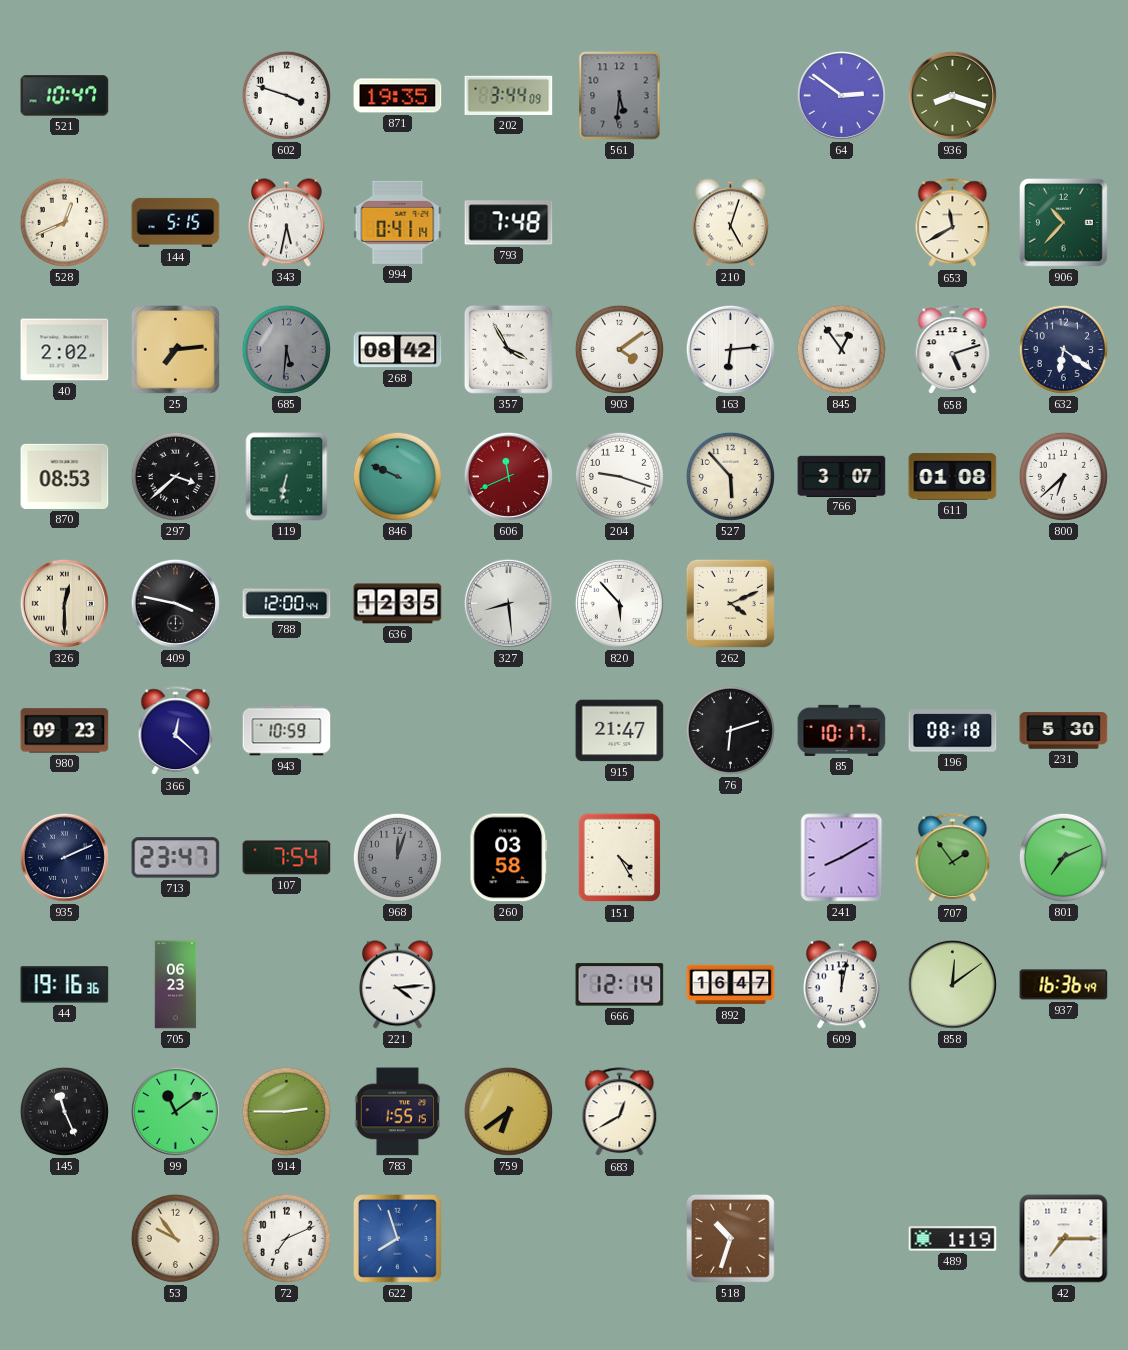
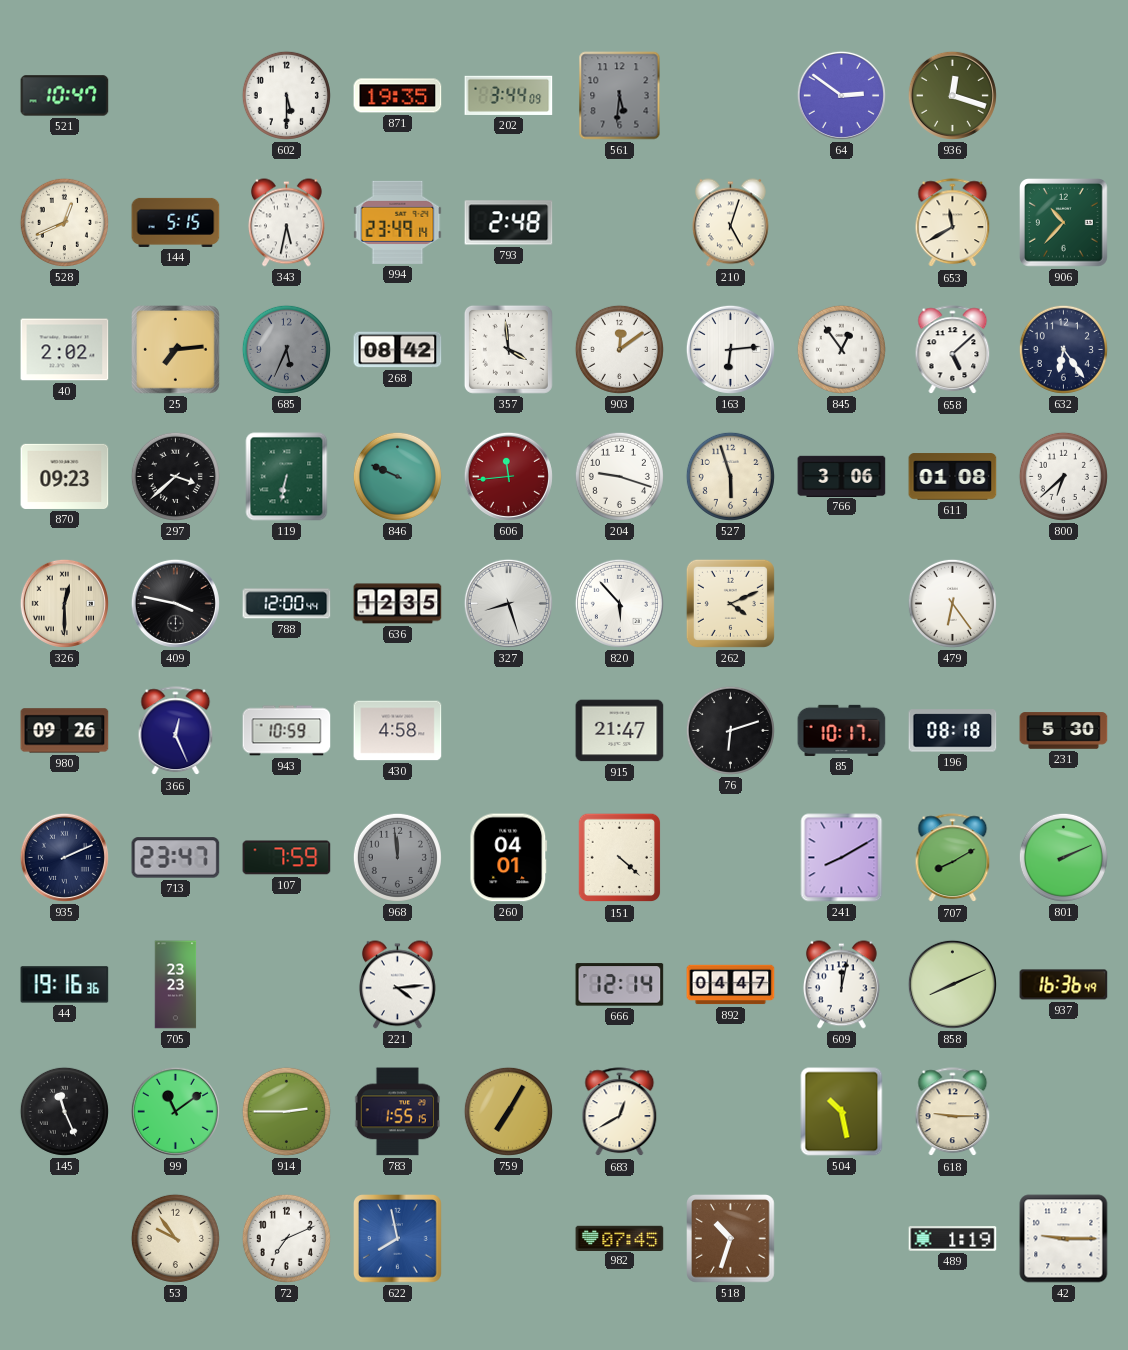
602: 3:48 -> 5:30 (286, 95)
936: 8:18 -> 12:18 (952, 95)
994: 0:41 -> 23:49 (398, 222)
793: 7:48 -> 2:48 (509, 223)
685: 5:31 -> 5:34 (286, 349)
357: 3:55 -> 3:59 (508, 349)
903: 4:09 -> 12:09 (619, 349)
658: 5:12 -> 5:08 (953, 350)
632: 6:21 -> 6:24 (1063, 349)
870: 08:53 -> 09:23 (65, 476)
606: 11:41 -> 11:44 (508, 476)
527: 5:53 -> 5:57 (730, 476)
766: 3:07 -> 3:06 (842, 476)
327: 8:29 -> 8:27 (508, 603)
479: none -> 6:24 (952, 603)
980: 09:23 -> 09:26 (65, 731)
366: 12:22 -> 12:26 (176, 731)
430: none -> 4:58 (398, 731)
107: 7:54 -> 7:59 (287, 858)
968: 12:03 -> 11:59 (397, 857)
260: 03:58 -> 04:01 (509, 858)
151: 4:25 -> 4:22 (620, 858)
707: 1:54 -> 8:10 (953, 858)
801: 7:11 -> 2:11 (1063, 857)
705: 06:23 -> 23:23 (176, 985)
892: 16:47 -> 04:47 (731, 985)
858: 12:09 -> 8:11 (952, 984)
759: 6:39 -> 7:05 (508, 1111)
504: none -> 10:28 (842, 1112)
618: none -> 9:15 (953, 1112)
622: 7:57 -> 7:58 (398, 1239)
982: none -> 07:45 (620, 1238)
42: 7:15 -> 9:15 (1064, 1239)
